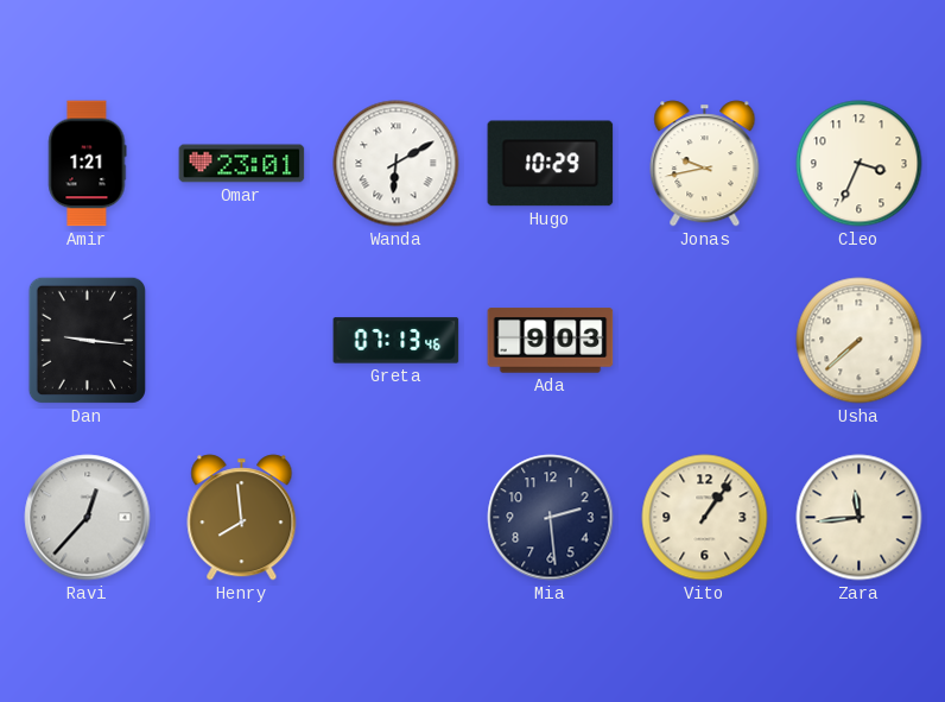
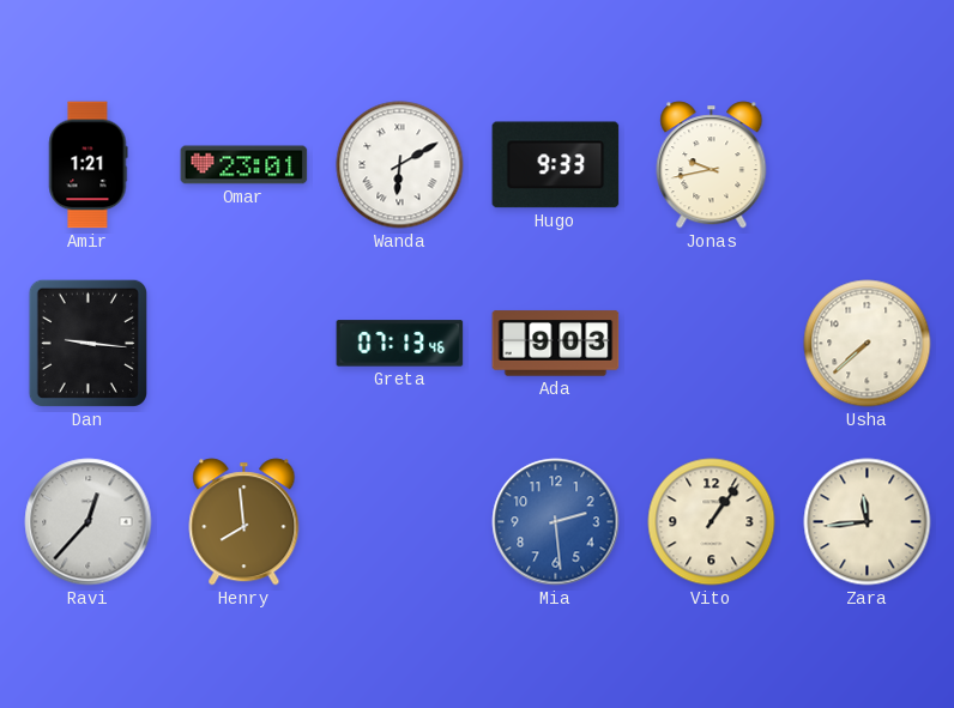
Hugo: 10:29 -> 9:33 (556, 165)
Cleo: 3:34 -> none (860, 164)
Mia dial: navy -> blue (556, 522)
